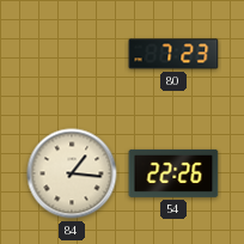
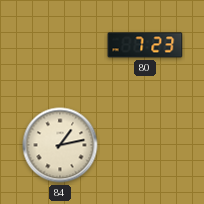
84: 1:16 -> 1:13 (60, 145)
54: 22:26 -> none (173, 173)
